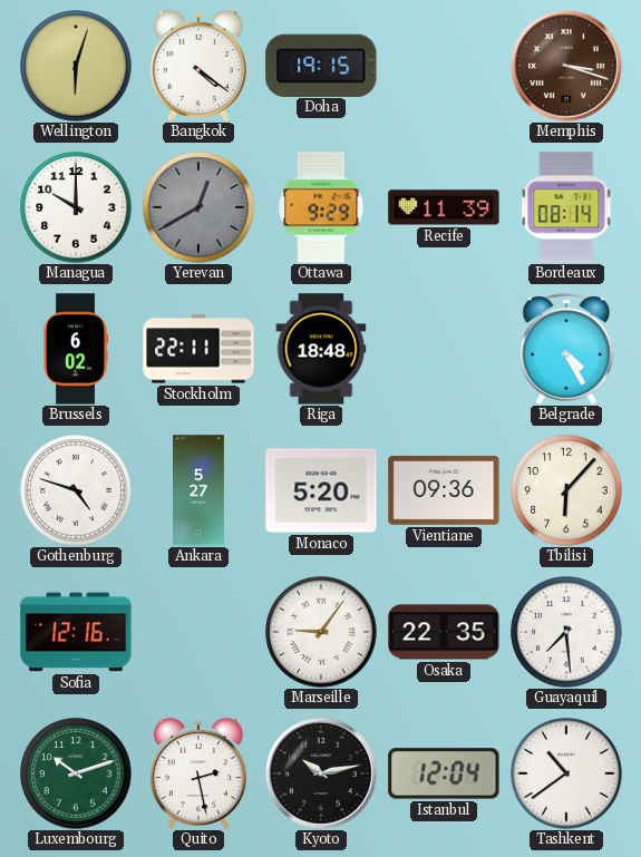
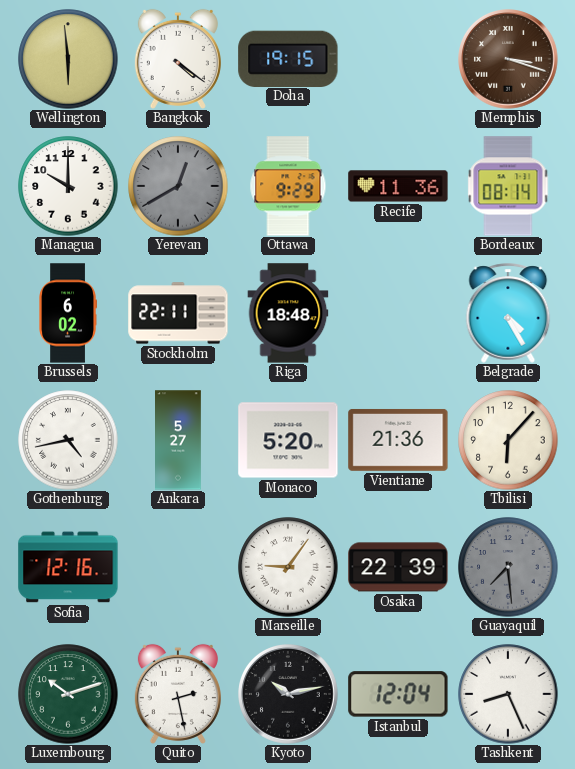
Wellington: 6:03 -> 5:59 (68, 59)
Recife: 11:39 -> 11:36 (398, 186)
Gothenburg: 4:48 -> 4:43 (68, 440)
Vientiane: 09:36 -> 21:36 (398, 440)
Osaka: 22:35 -> 22:39 (398, 567)
Guayaquil dial: white -> grey (508, 567)
Tashkent: 10:39 -> 8:26 (508, 694)
